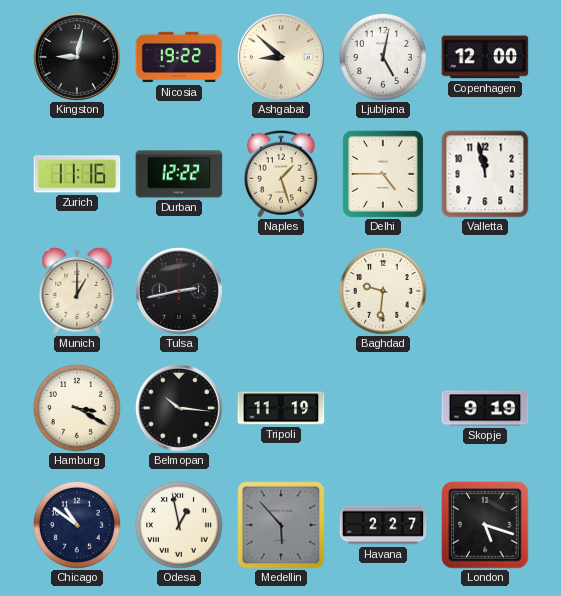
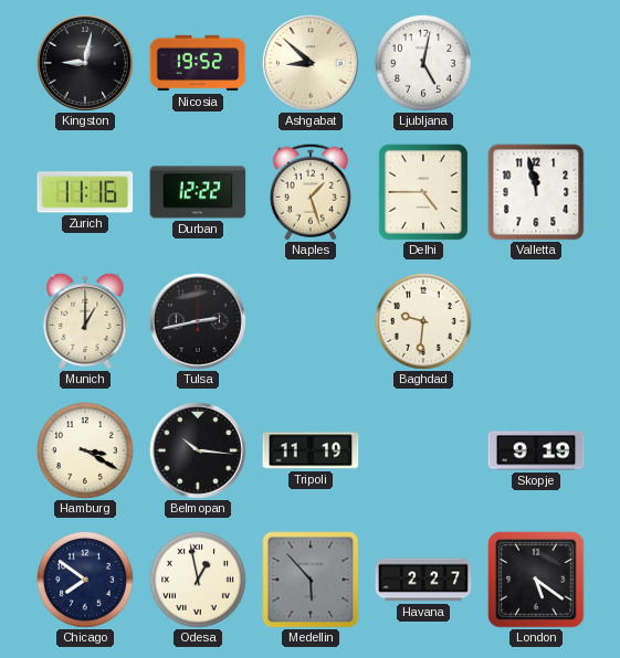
Nicosia: 19:22 -> 19:52 (198, 63)
Copenhagen: 12:00 -> none (485, 57)
Chicago: 10:51 -> 7:51 (85, 580)
London: 5:18 -> 5:21 (536, 580)
